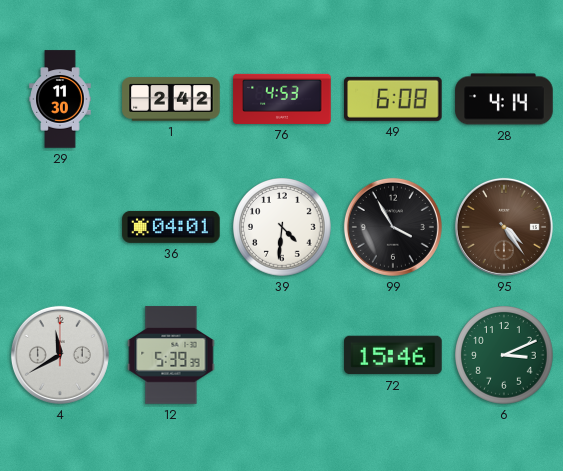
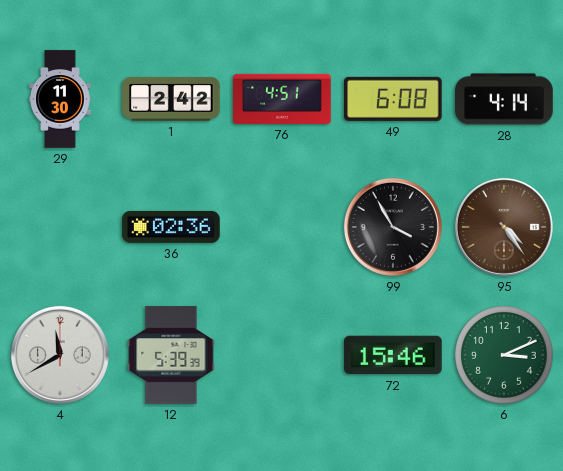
76: 4:53 -> 4:51 (282, 99)
36: 04:01 -> 02:36 (171, 227)
39: 4:31 -> none (282, 227)
